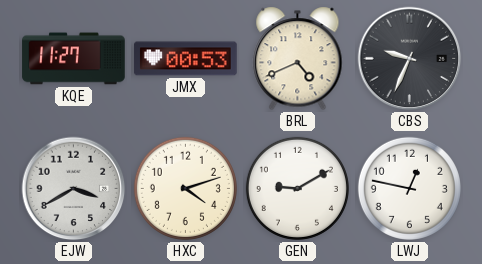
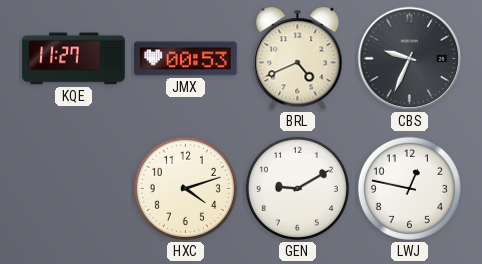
EJW: 3:40 -> none (74, 189)
